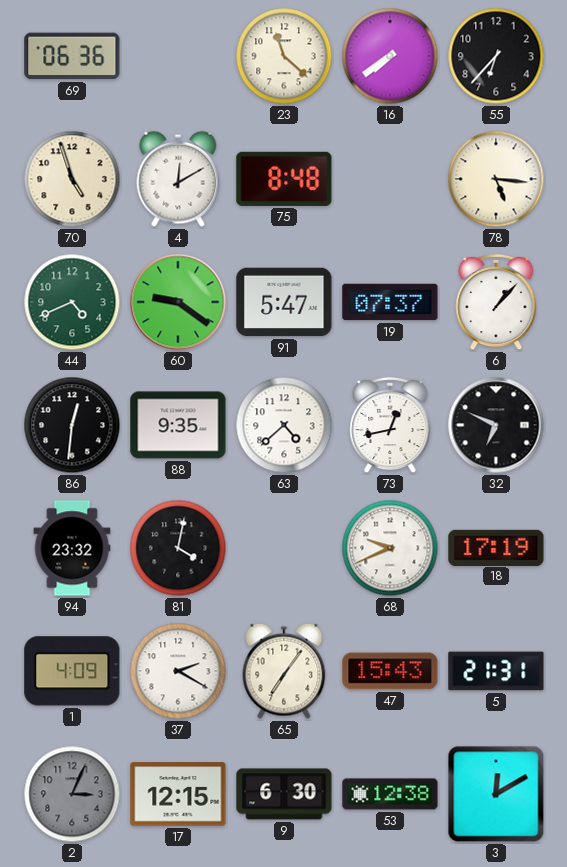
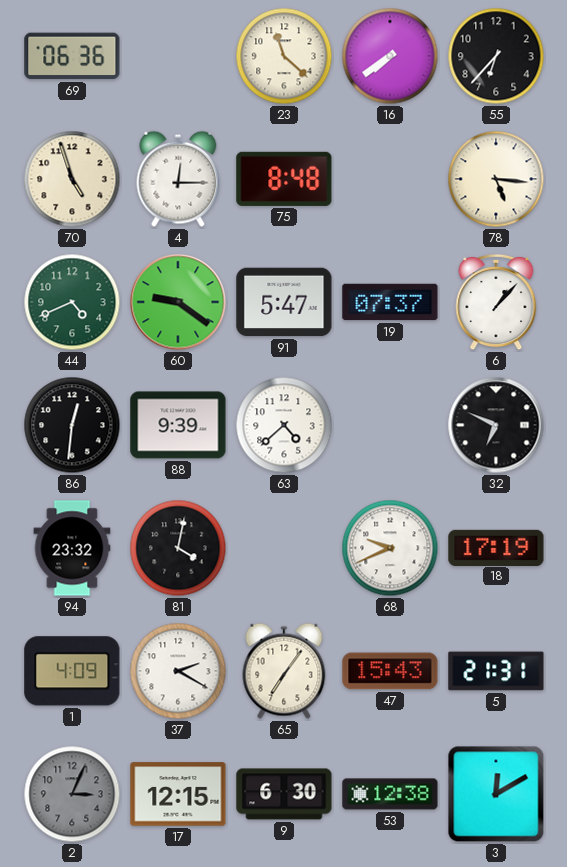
4: 12:10 -> 12:15 (178, 179)
88: 9:35 -> 9:39 (178, 425)
73: 12:43 -> none (390, 425)
